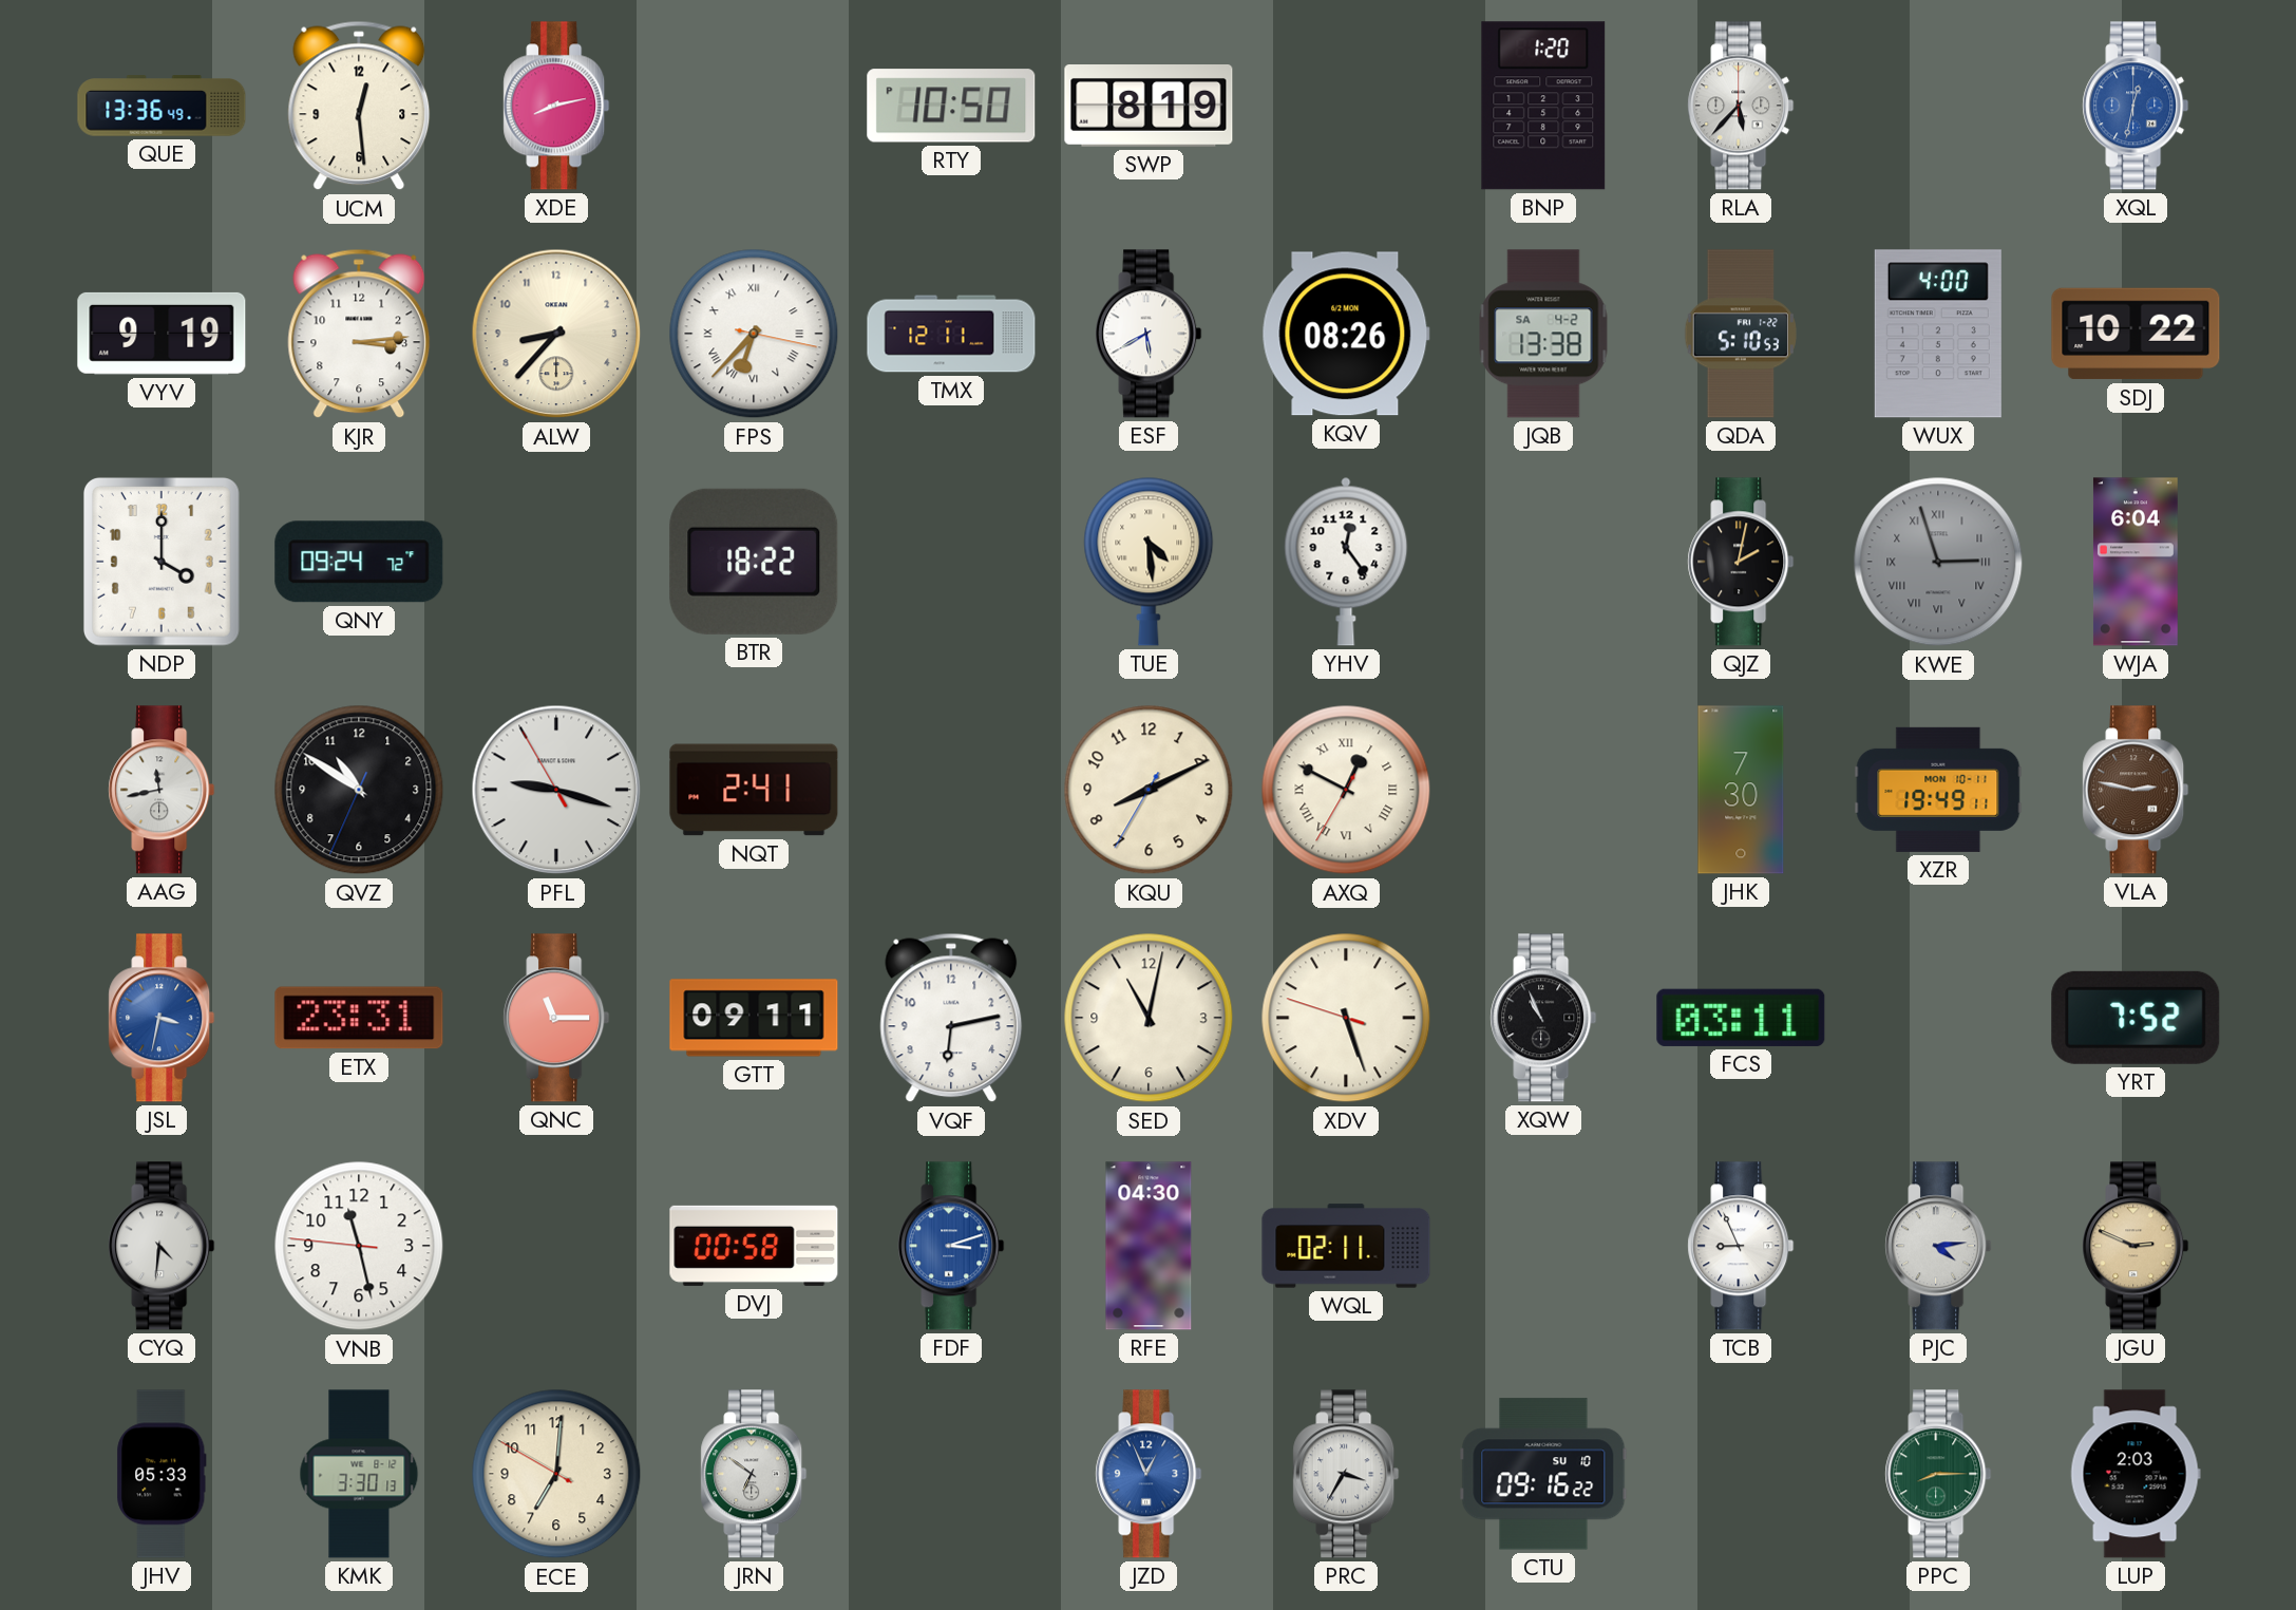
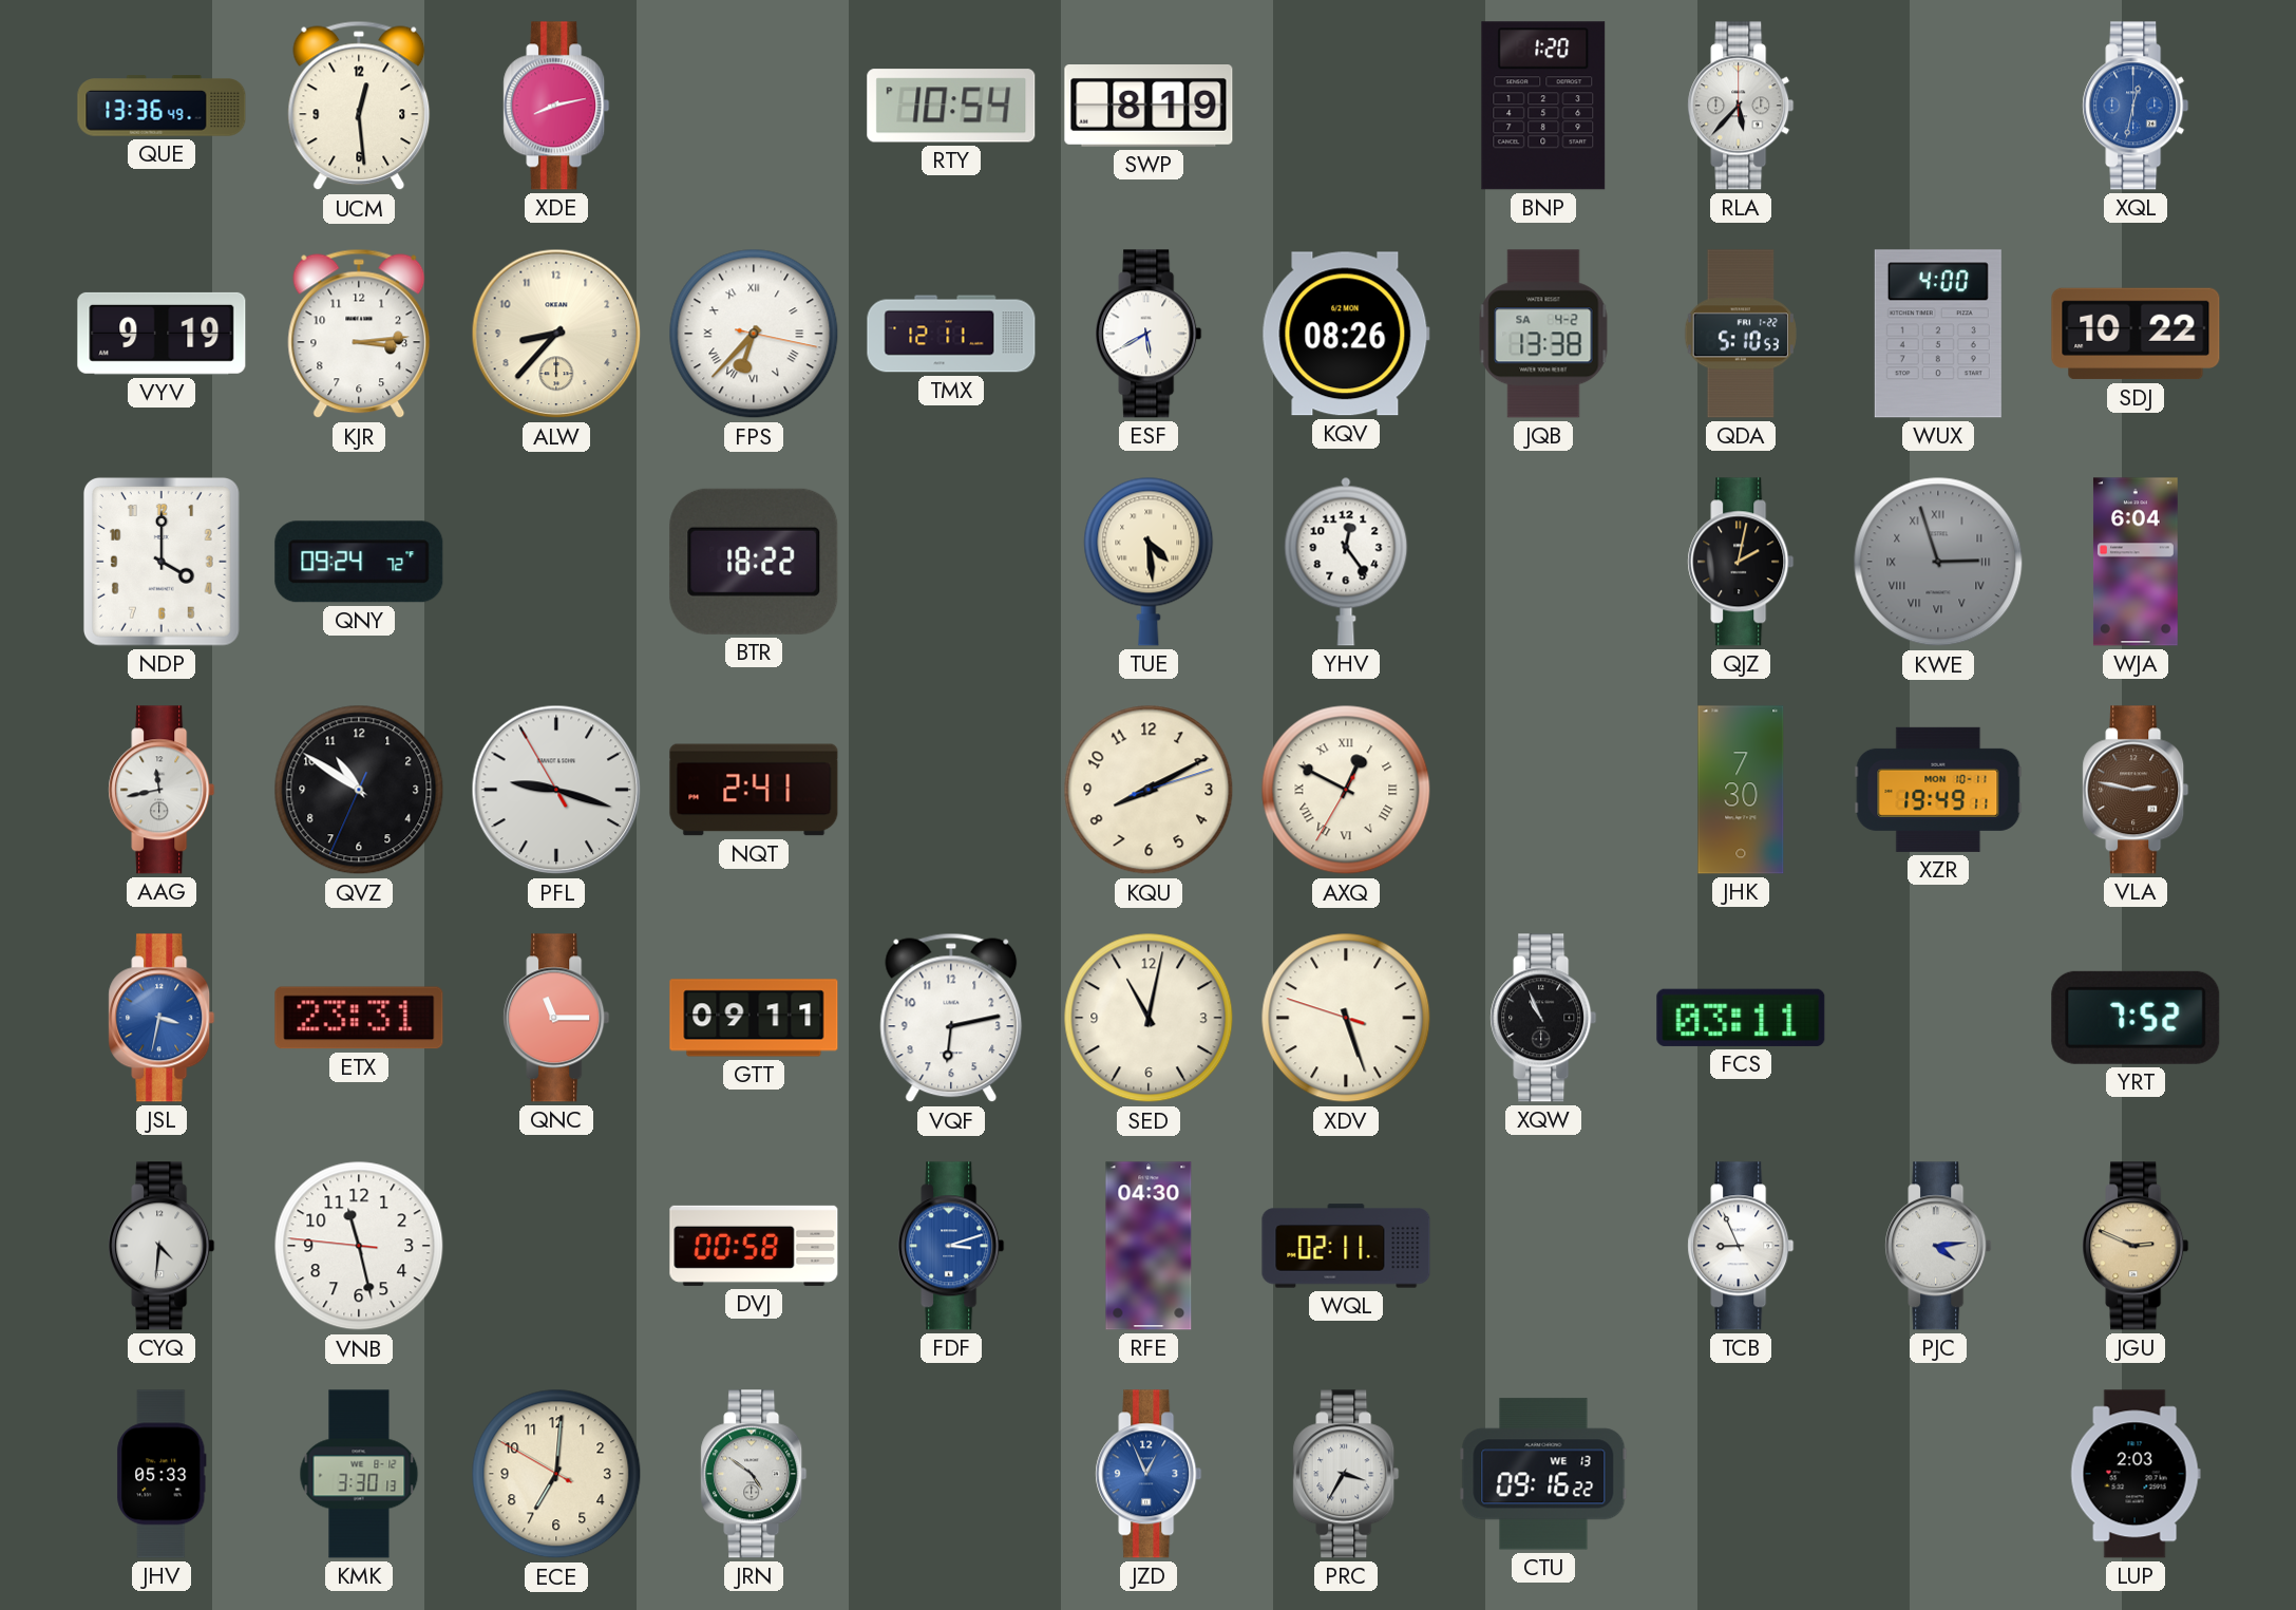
RTY: 10:50 -> 10:54 (951, 106)
KQU: 8:10:35 -> 8:10:12 (1149, 790)
JRN: 6:51 -> 4:51 (754, 1474)
CTU date: SU 10 -> WE 13 (1543, 1474)
PPC: 8:15 -> none (1938, 1474)
